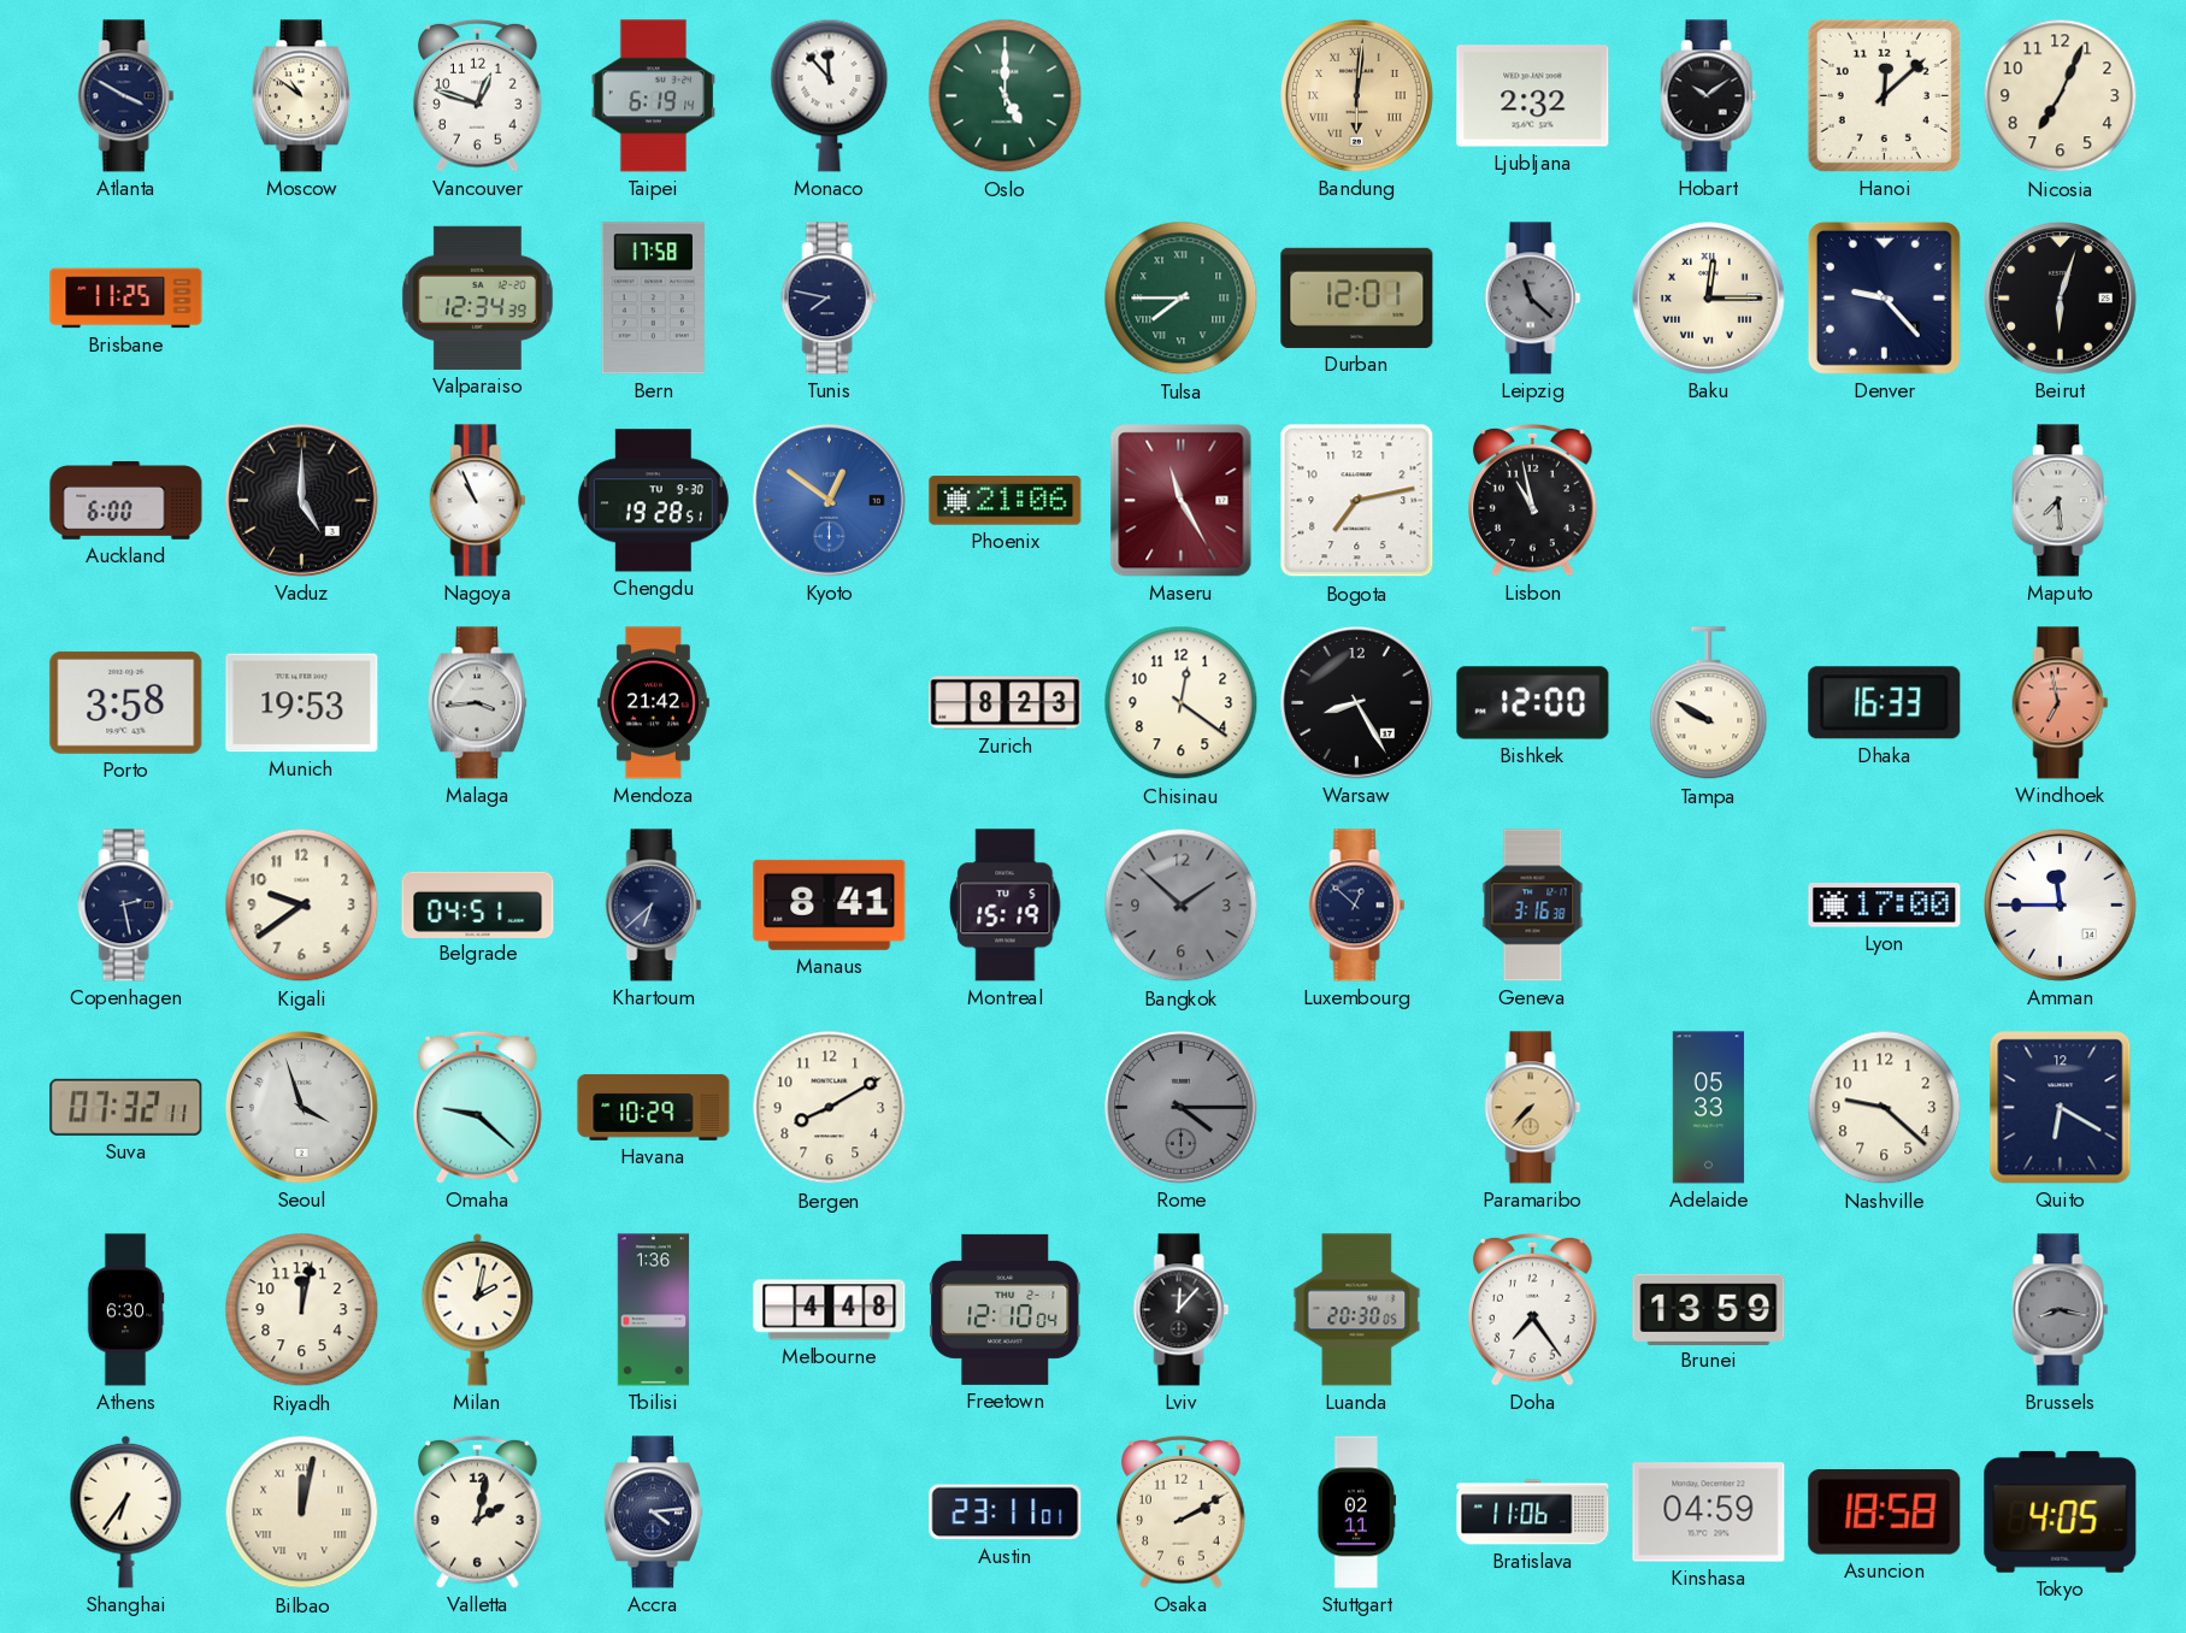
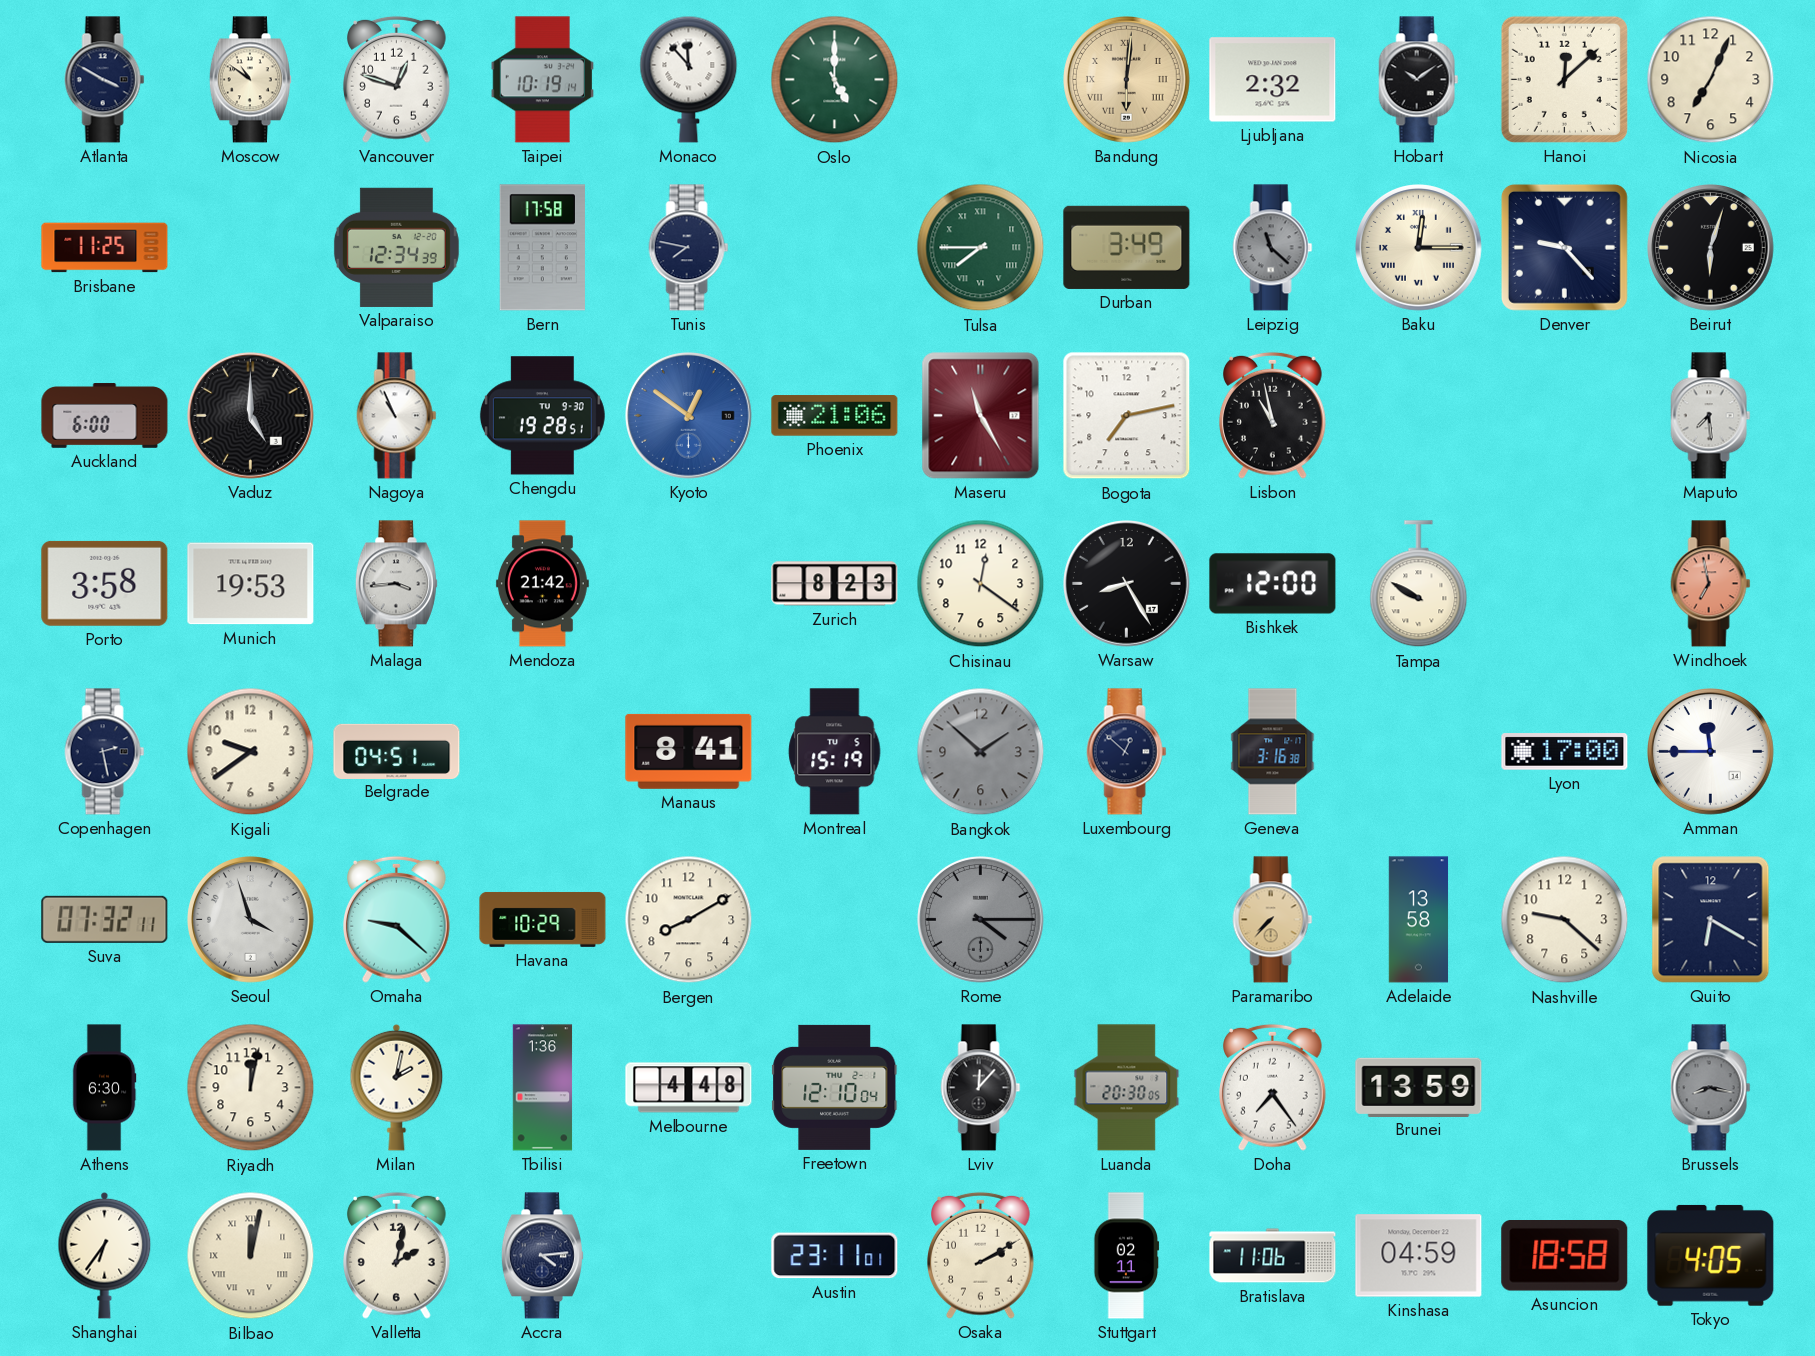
Taipei: 6:19 -> 10:19 (543, 80)
Durban: 12:01 -> 3:49 (1127, 247)
Dhaka: 16:33 -> none (1885, 703)
Khartoum: 6:38 -> none (654, 906)
Adelaide: 05:33 -> 13:58 (1419, 920)
